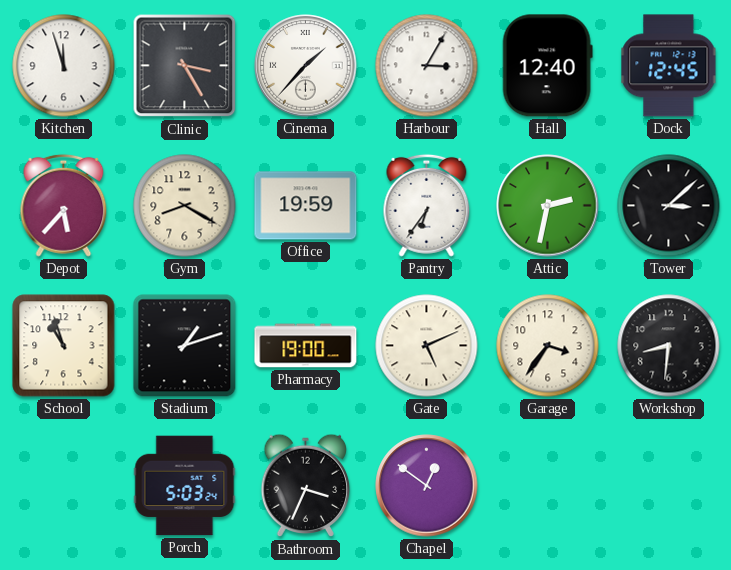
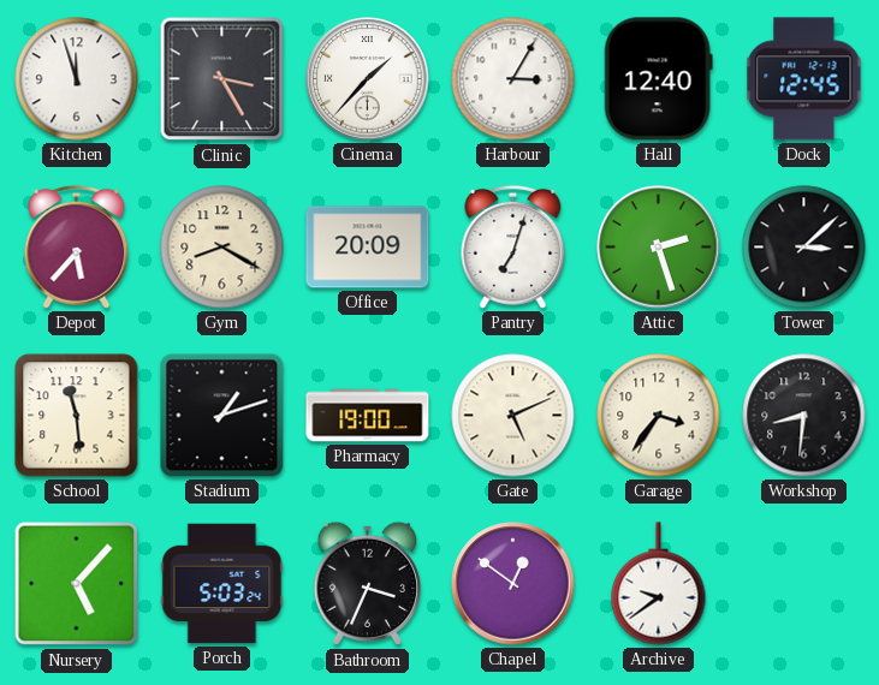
Office: 19:59 -> 20:09 (368, 248)
Pantry: 6:36 -> 7:03 (513, 246)
Attic: 2:32 -> 2:27 (659, 248)
School: 10:57 -> 11:29 (77, 416)
Nursery: none -> 5:07 (77, 584)
Archive: none -> 9:39 (659, 584)
